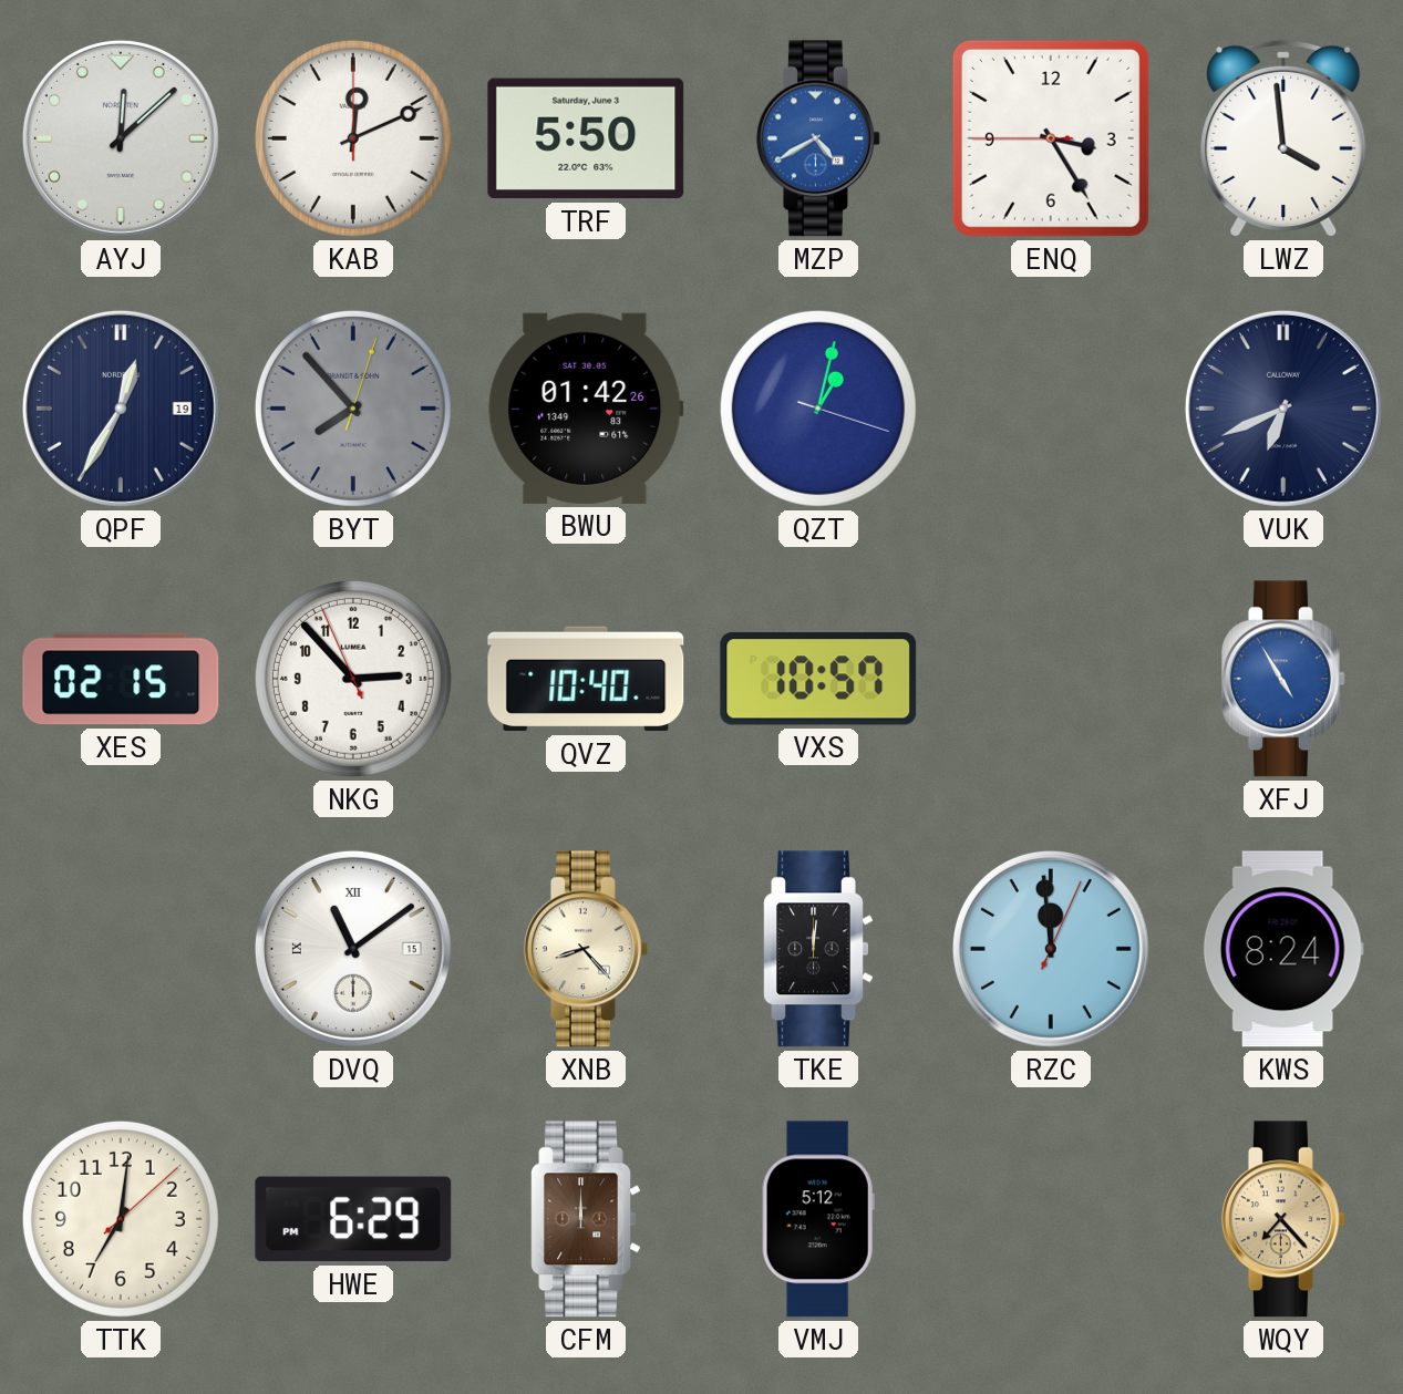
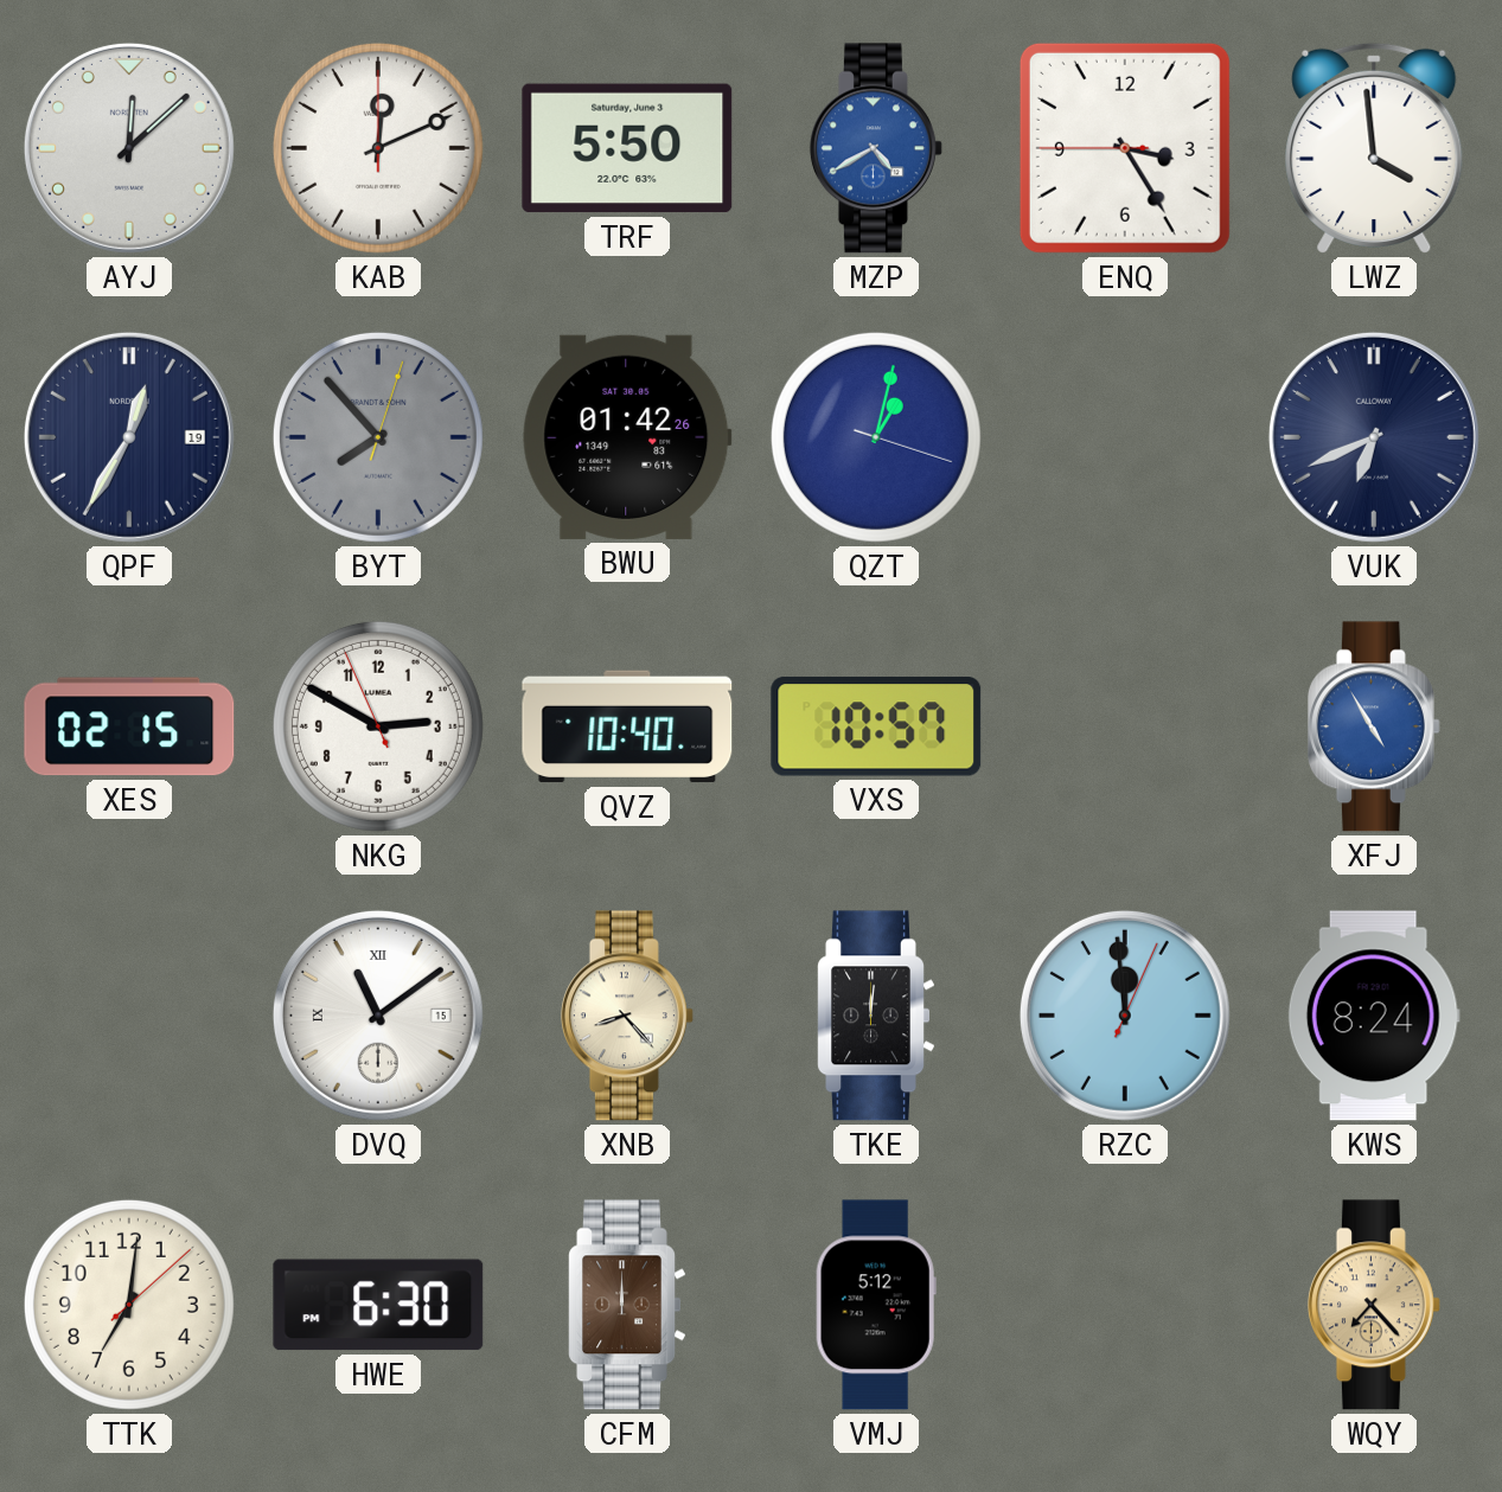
NKG: 2:52 -> 2:49 (378, 726)
HWE: 6:29 -> 6:30 (378, 1305)
